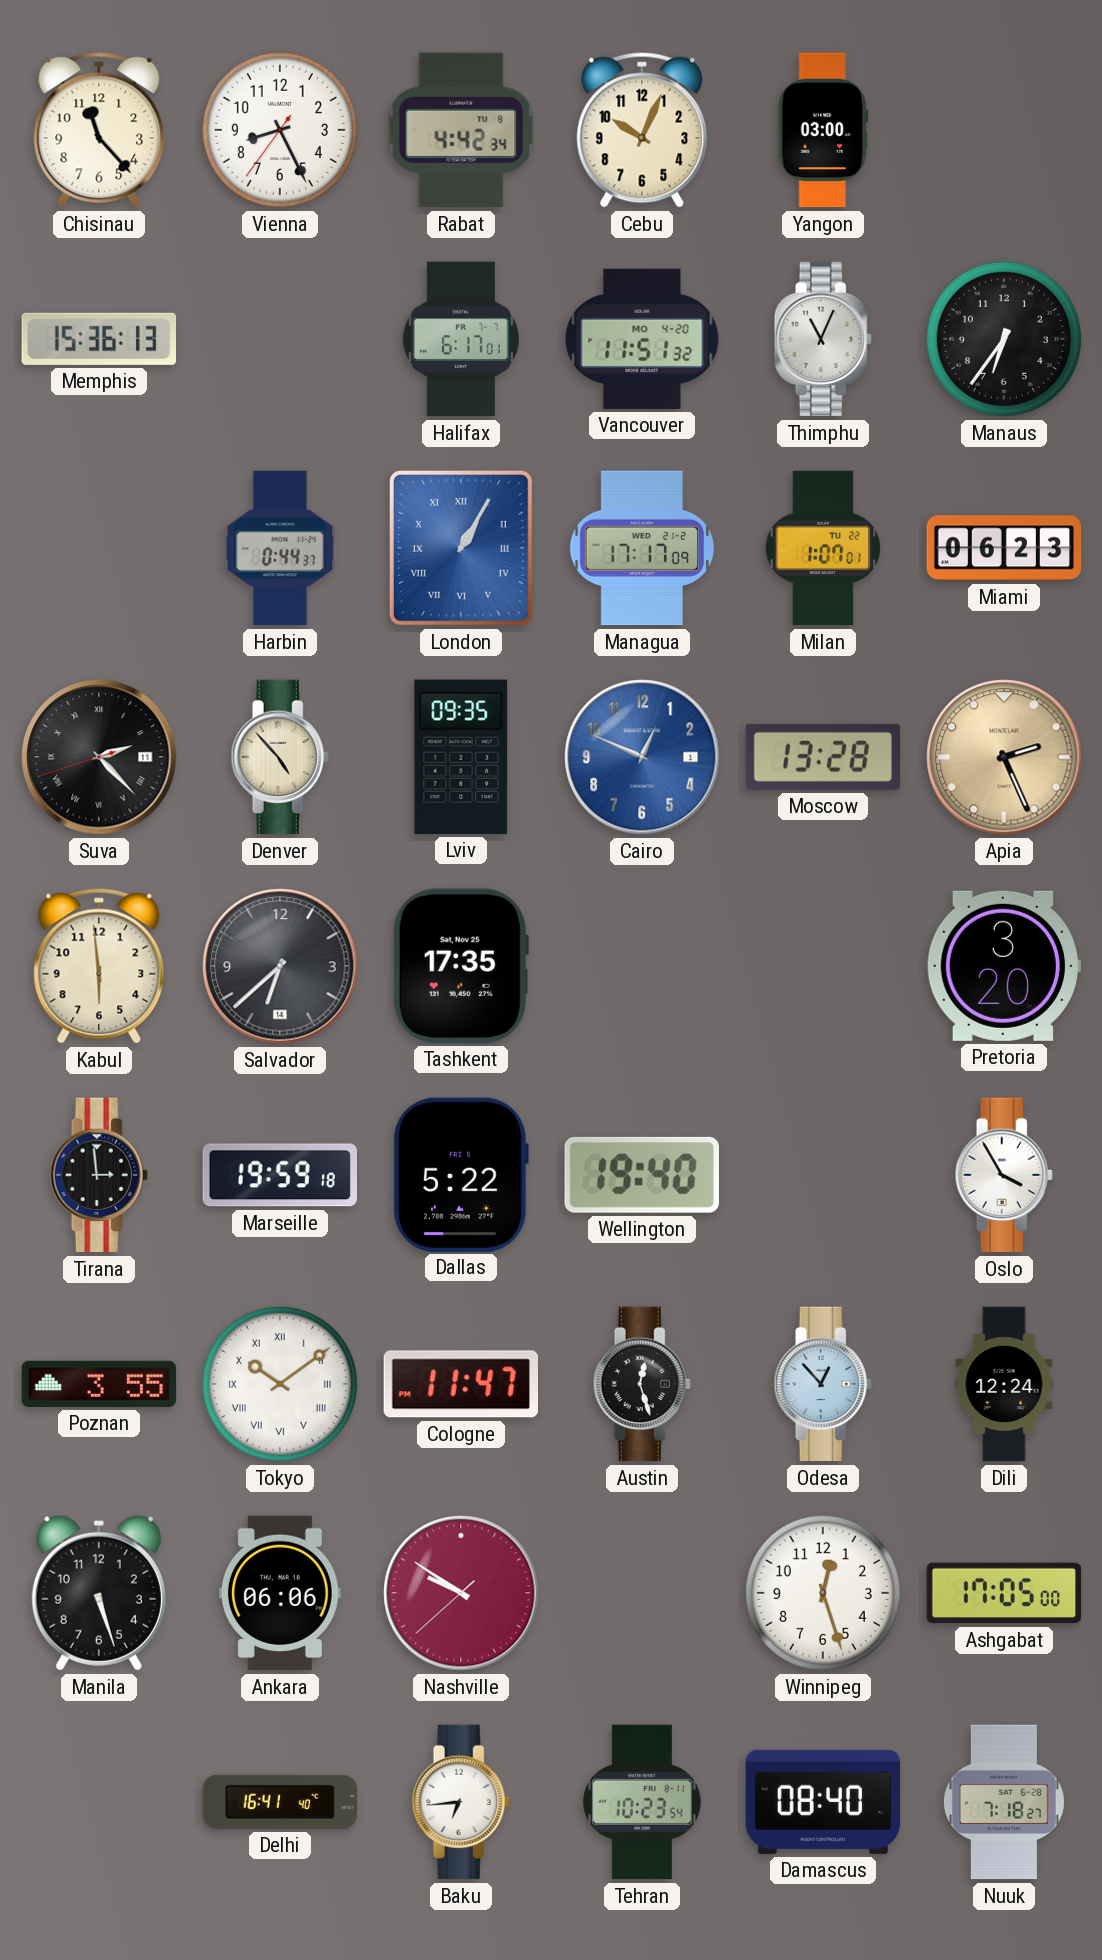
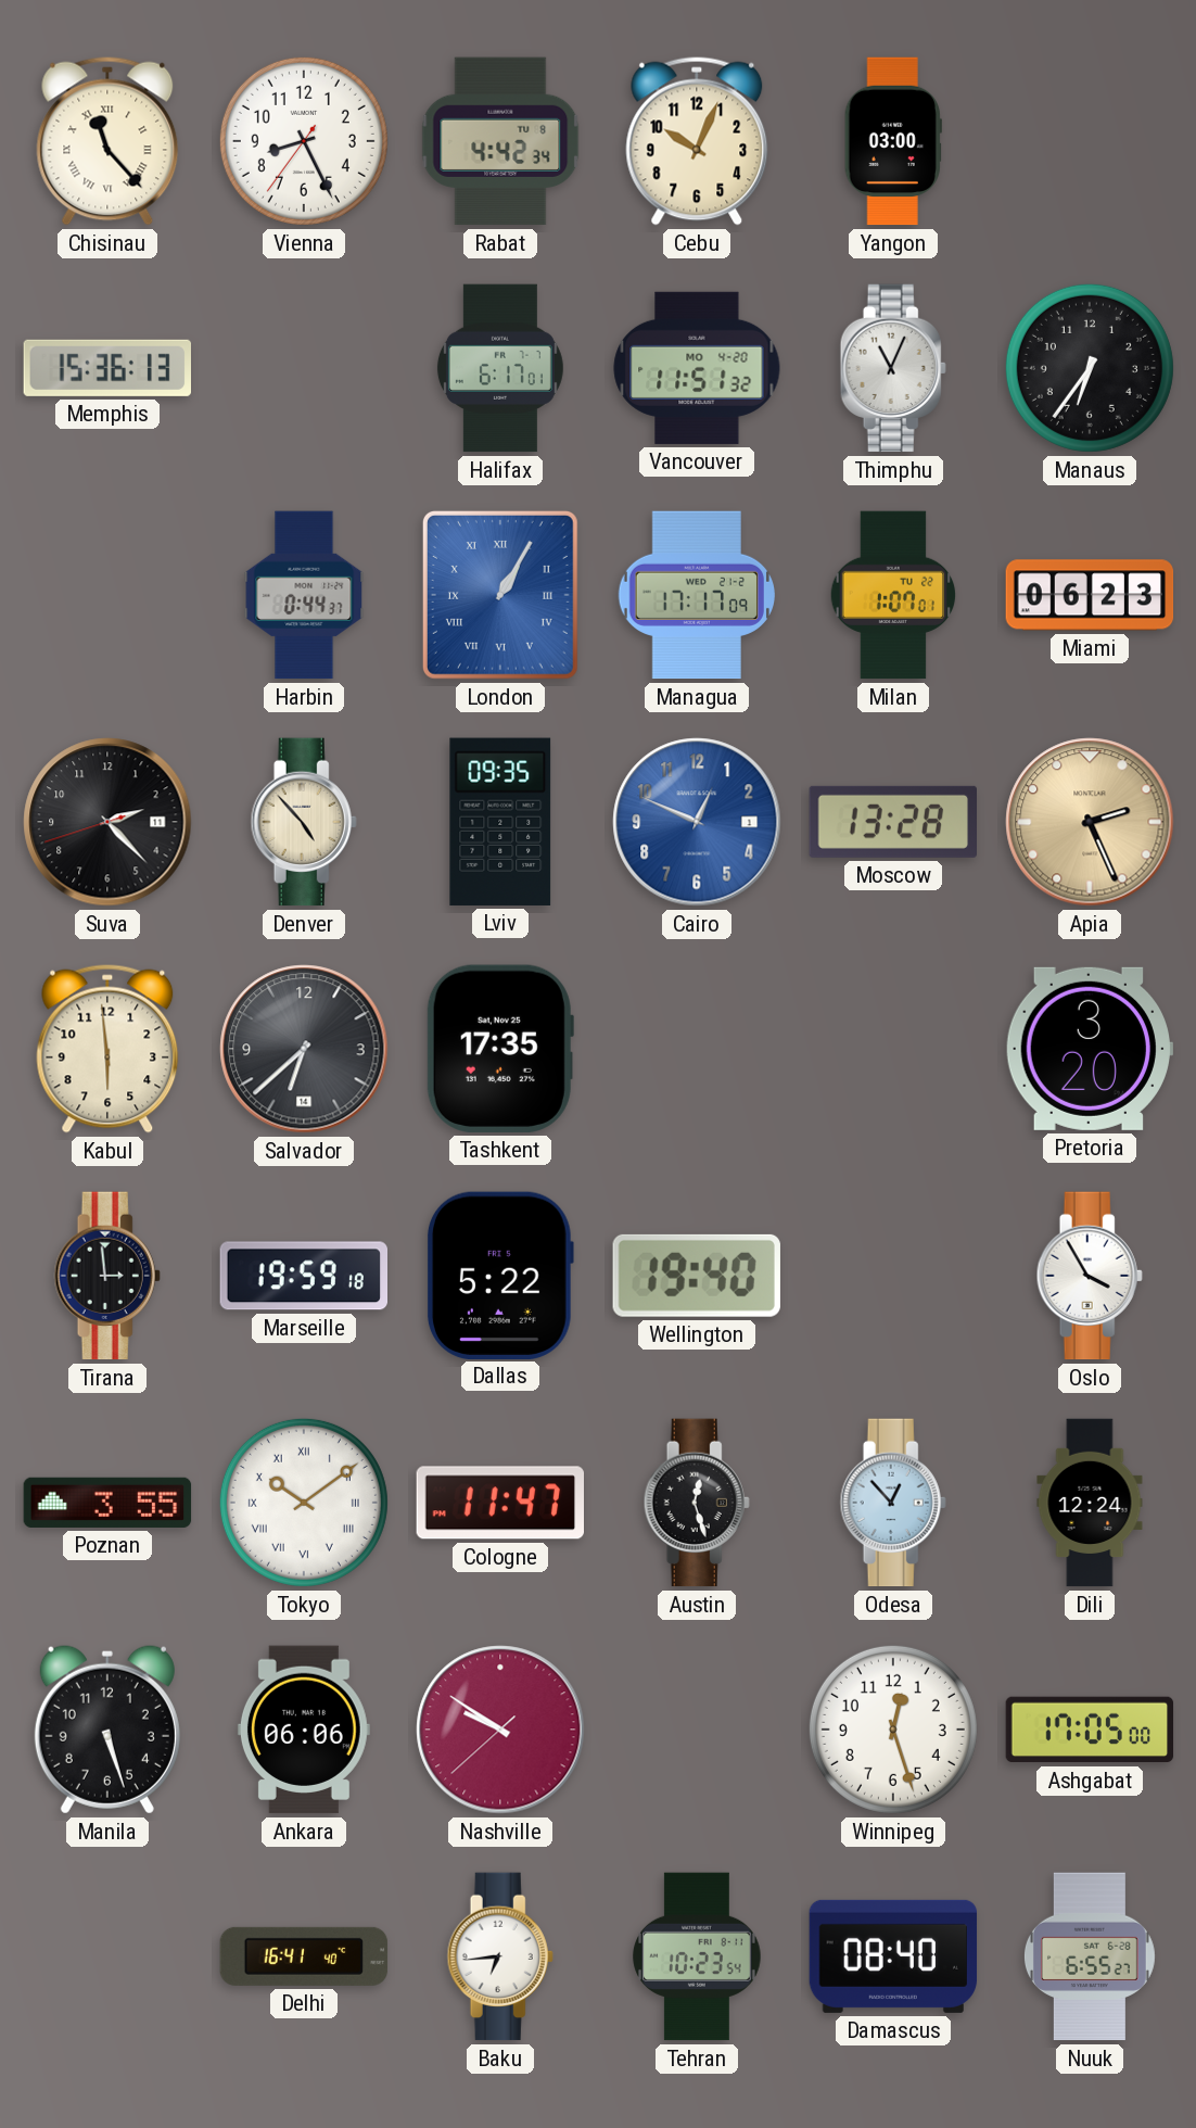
Chisinau numerals: Arabic -> Roman (107, 141)
Suva numerals: Roman -> Arabic (107, 822)
Nuuk: 7:18 -> 6:55 (1090, 1956)
